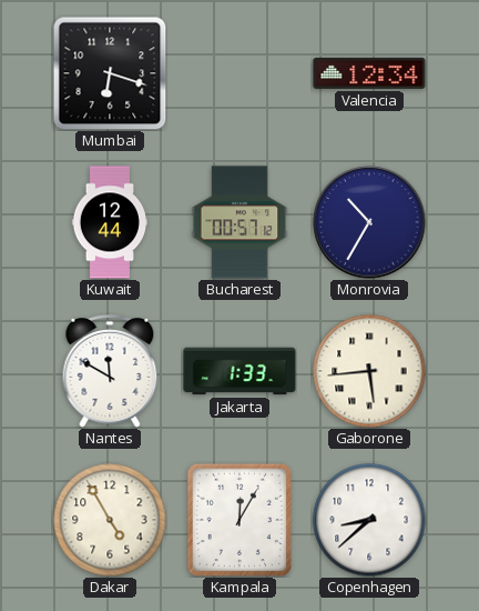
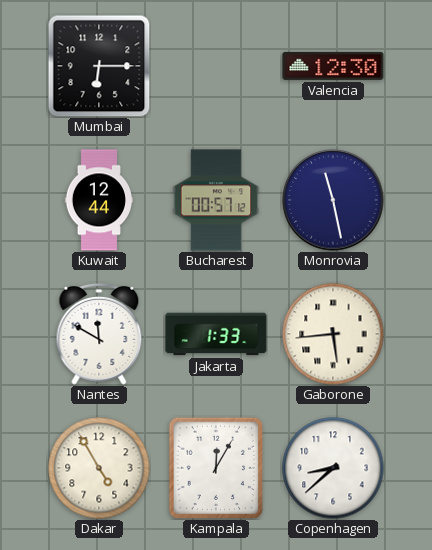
Mumbai: 6:18 -> 6:15 (99, 66)
Valencia: 12:34 -> 12:30 (333, 66)
Monrovia: 10:35 -> 11:28 (333, 200)
